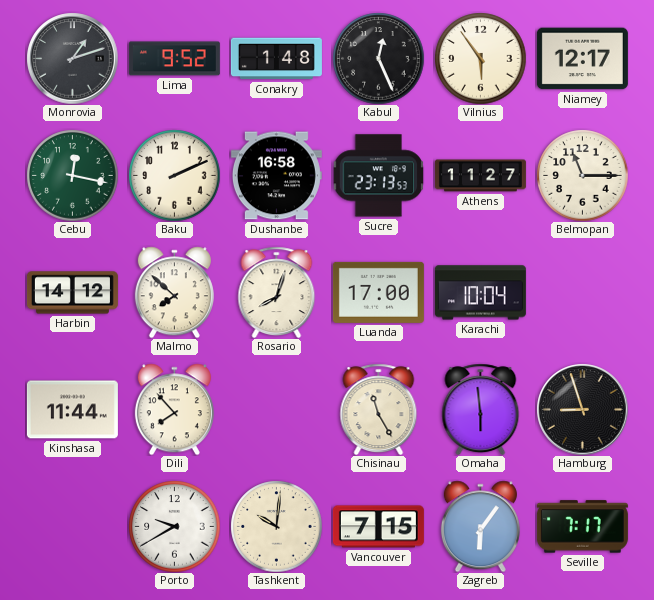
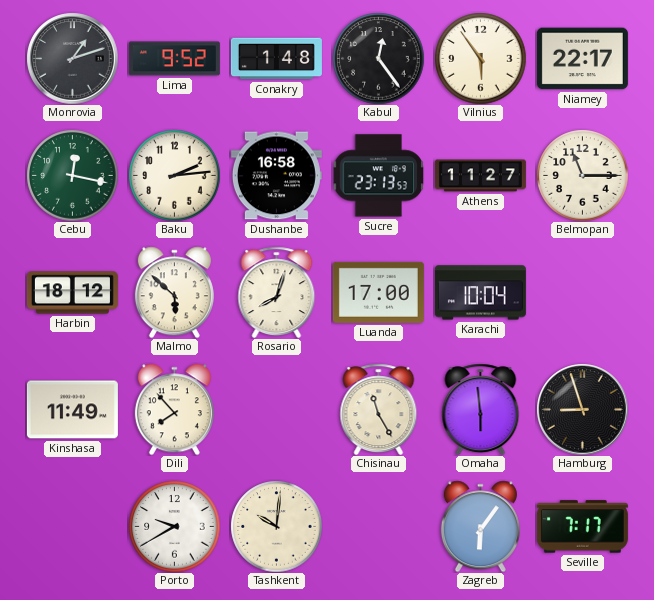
Kabul: 12:26 -> 12:24 (378, 58)
Niamey: 12:17 -> 22:17 (582, 59)
Baku: 2:11 -> 2:14 (174, 175)
Harbin: 14:12 -> 18:12 (72, 293)
Malmo: 7:52 -> 5:52 (174, 292)
Kinshasa: 11:44 -> 11:49 (72, 410)
Vancouver: 7:15 -> none (378, 527)
